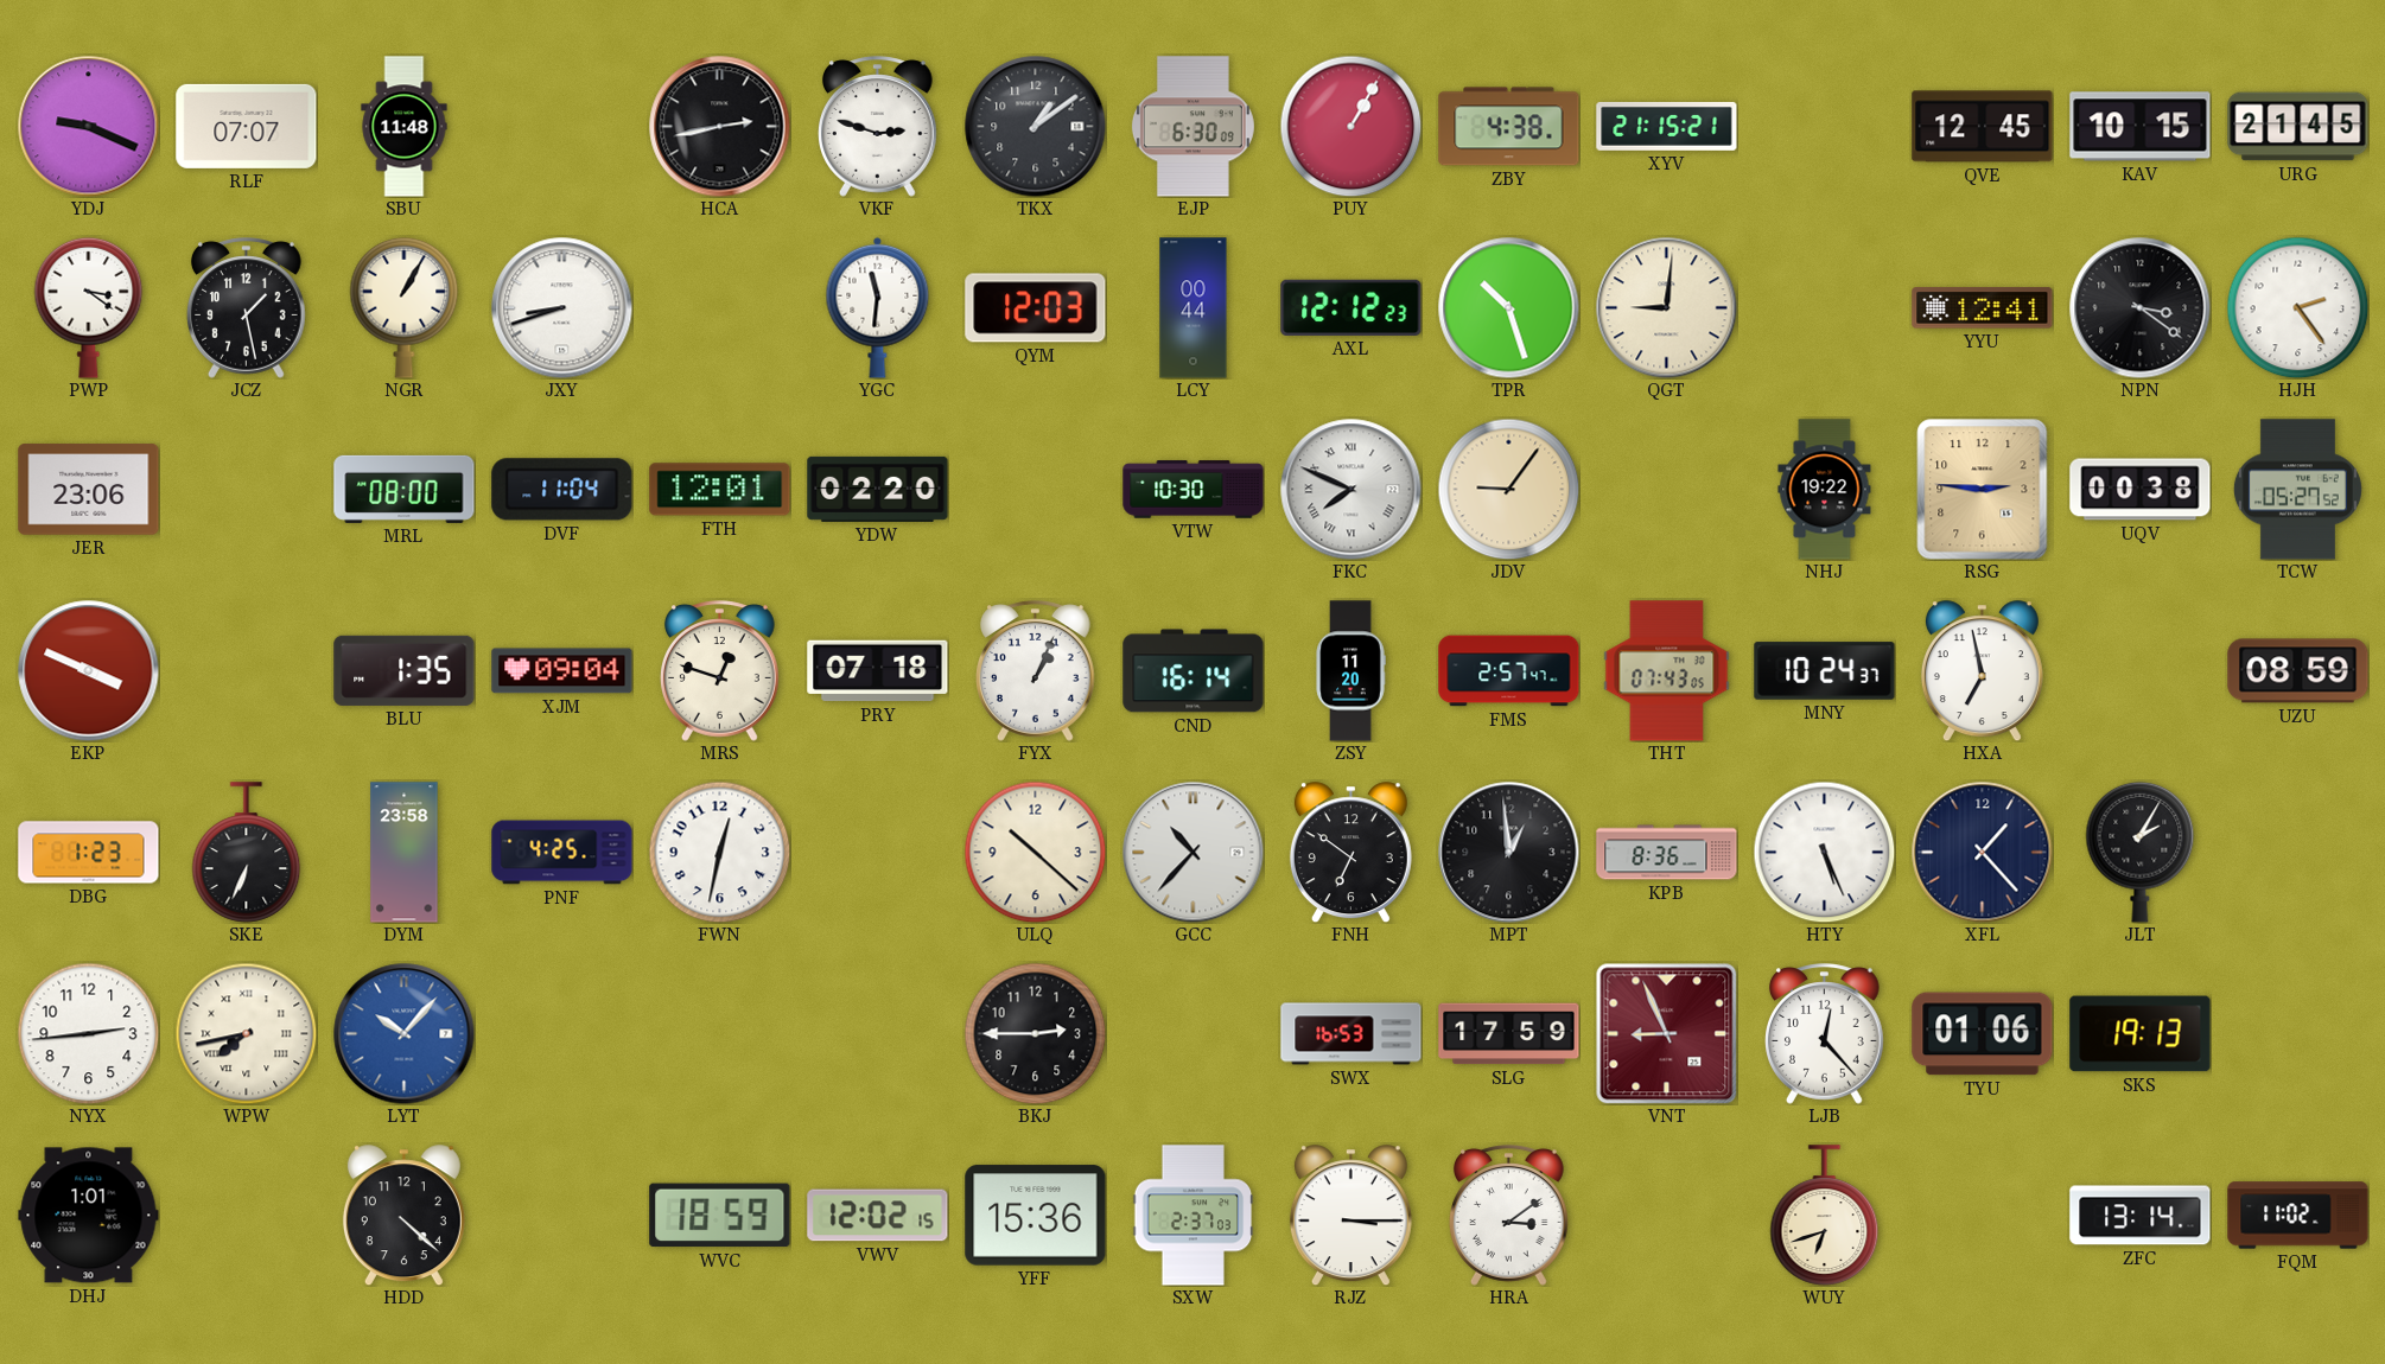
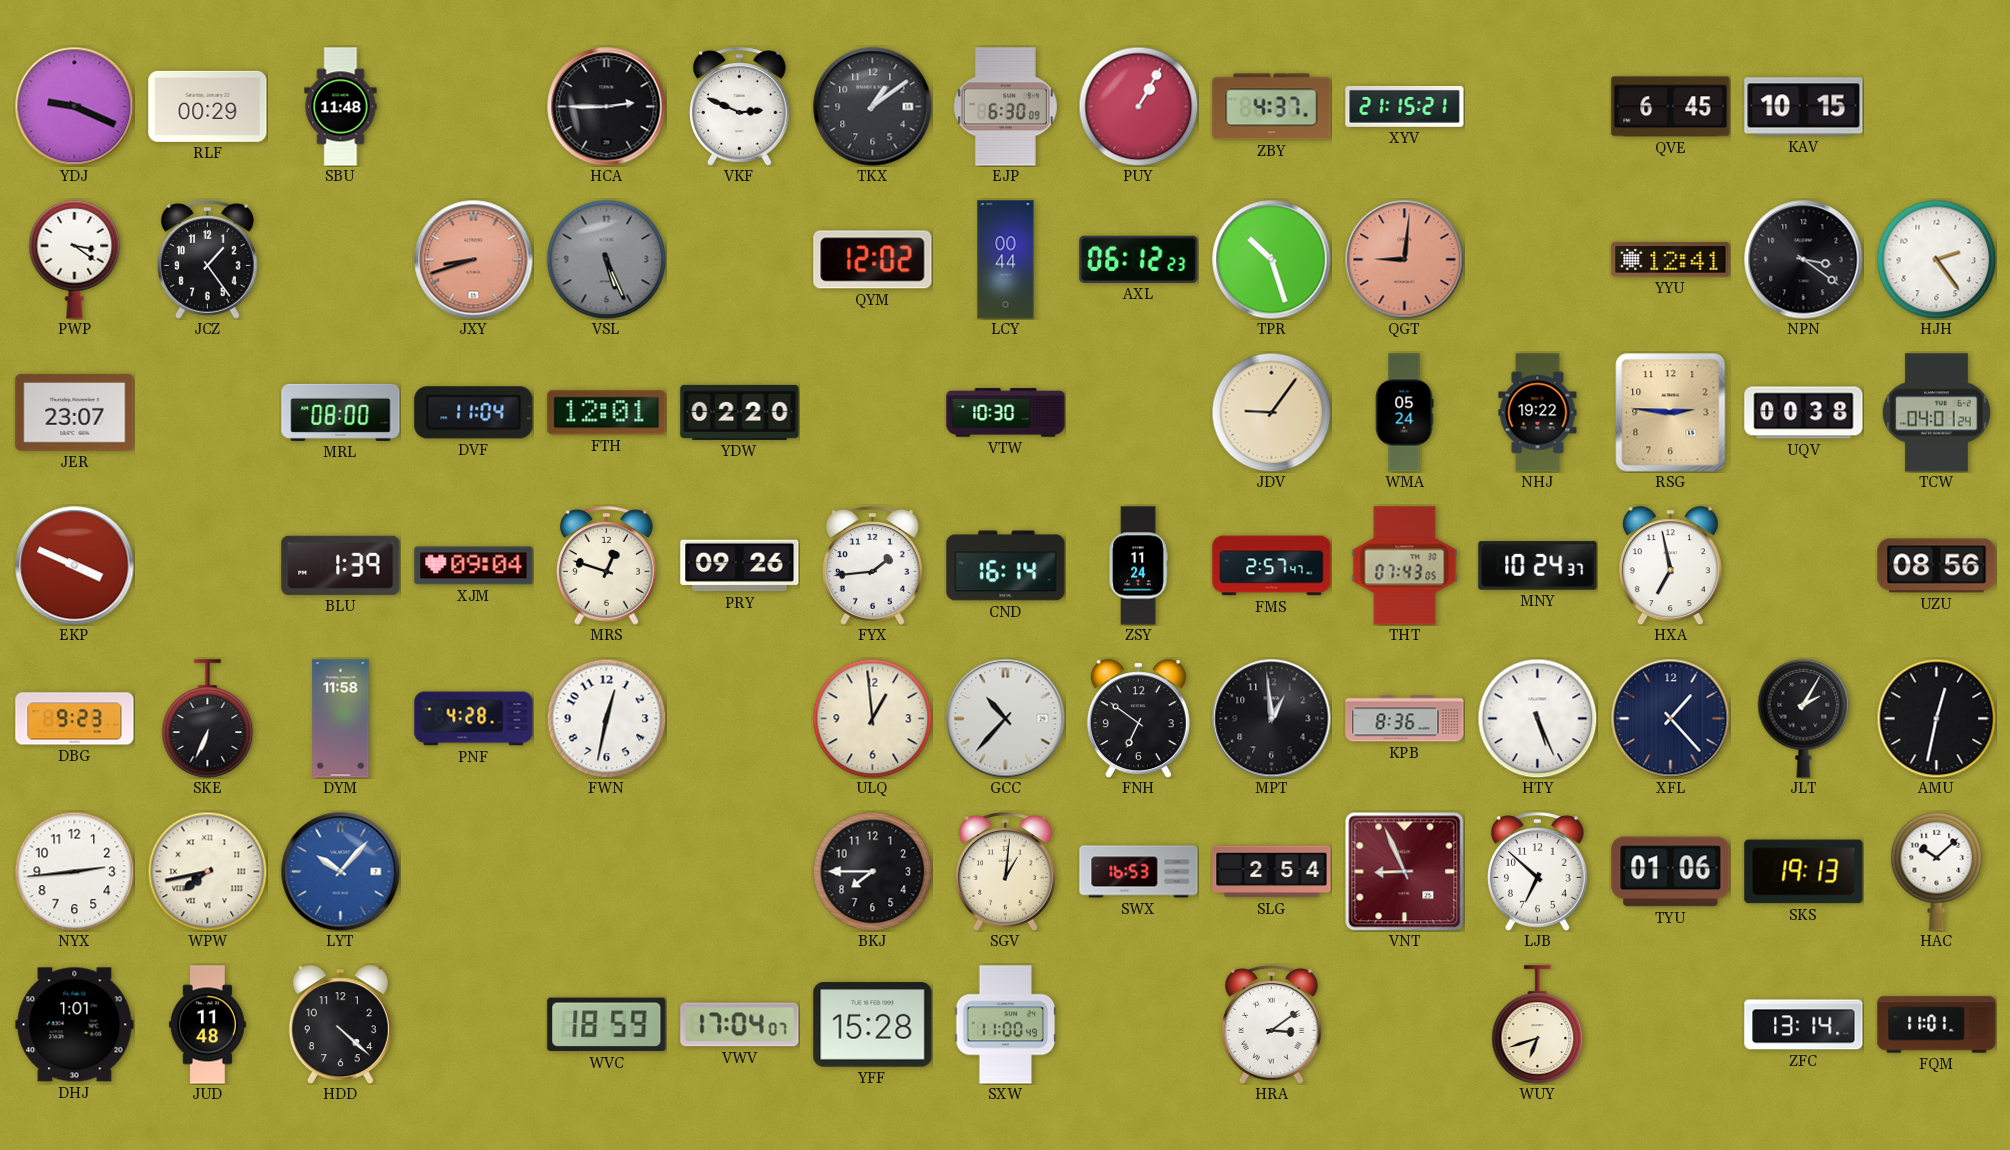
RLF: 07:07 -> 00:29 (208, 106)
HCA: 2:43 -> 2:45 (607, 107)
VKF: 2:48 -> 2:49 (740, 107)
ZBY: 4:38 -> 4:37 (1272, 107)
QVE: 12:45 -> 6:45 (1671, 107)
URG: 21:45 -> none (2298, 127)
JCZ: 1:28 -> 1:24 (208, 260)
NGR: 1:05 -> none (405, 307)
JXY dial: white -> salmon (474, 260)
VSL: none -> 5:26 (606, 259)
YGC: 11:31 -> none (878, 307)
QYM: 12:03 -> 12:02 (873, 260)
AXL: 12:12 -> 06:12 (1139, 259)
QGT dial: cream -> salmon (1405, 260)
JER: 23:06 -> 23:07 (75, 413)
FKC: 7:49 -> none (1351, 490)
WMA: none -> 05:24 (1404, 413)
TCW: 05:27 -> 04:01 (1936, 413)
BLU: 1:35 -> 1:39 (341, 565)
PRY: 07:18 -> 09:26 (740, 566)
FYX: 1:04 -> 1:44 (873, 566)
ZSY: 11:20 -> 11:24 (1138, 566)
UZU: 08:59 -> 08:56 (1937, 566)
DBG: 1:23 -> 9:23 (75, 719)
DYM: 23:58 -> 11:58 (341, 719)
PNF: 4:25 -> 4:28 (474, 719)
ULQ: 10:22 -> 12:59 (872, 718)
AMU: none -> 12:32 (1936, 718)
BKJ: 2:45 -> 7:45 (872, 871)
SGV: none -> 1:01 (1006, 872)
SLG: 17:59 -> 2:54 (1272, 872)
LJB: 12:23 -> 6:52 (1538, 872)
HAC: none -> 10:08 (1937, 871)
JUD: none -> 11:48 (207, 1025)
VWV: 12:02 -> 17:04 (740, 1025)
YFF: 15:36 -> 15:28 (873, 1025)
SXW: 2:37 -> 11:00 (1006, 1025)
RJZ: 3:15 -> none (1350, 1216)
FQM: 11:02 -> 11:01 (1937, 1025)
